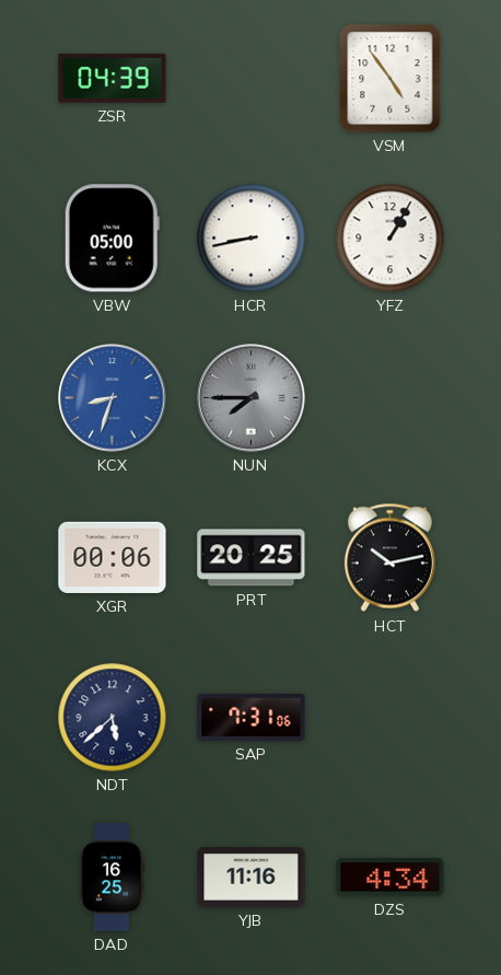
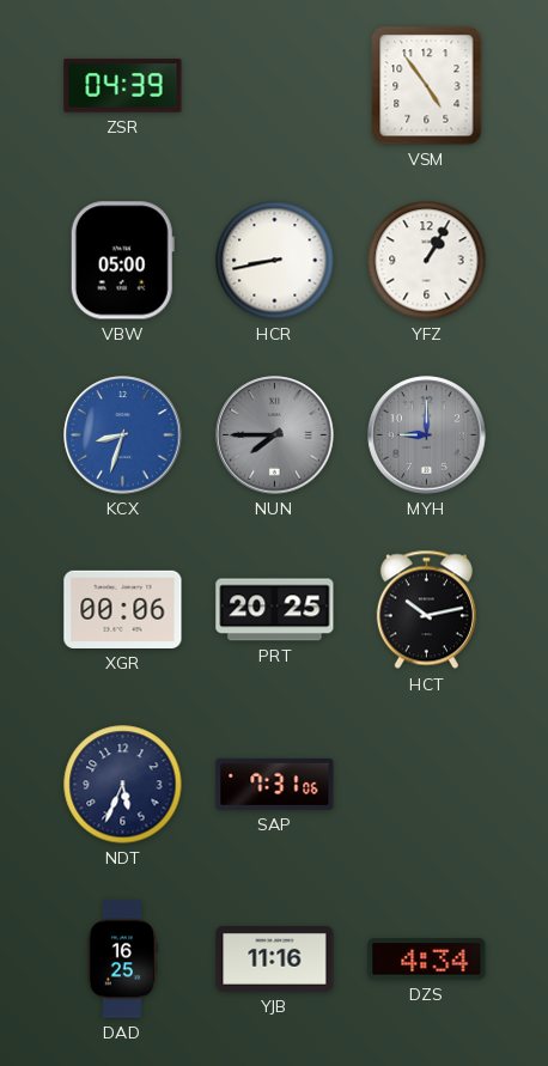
MYH: none -> 9:00 (427, 435)
NDT: 5:38 -> 5:34 (123, 785)
